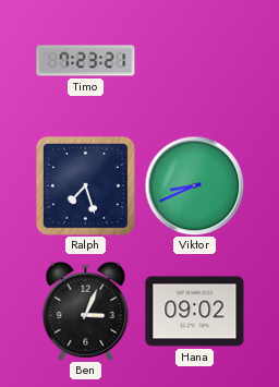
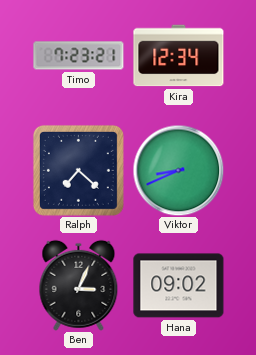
Kira: none -> 12:34 (179, 56)
Ralph: 7:27 -> 7:22 (78, 170)
